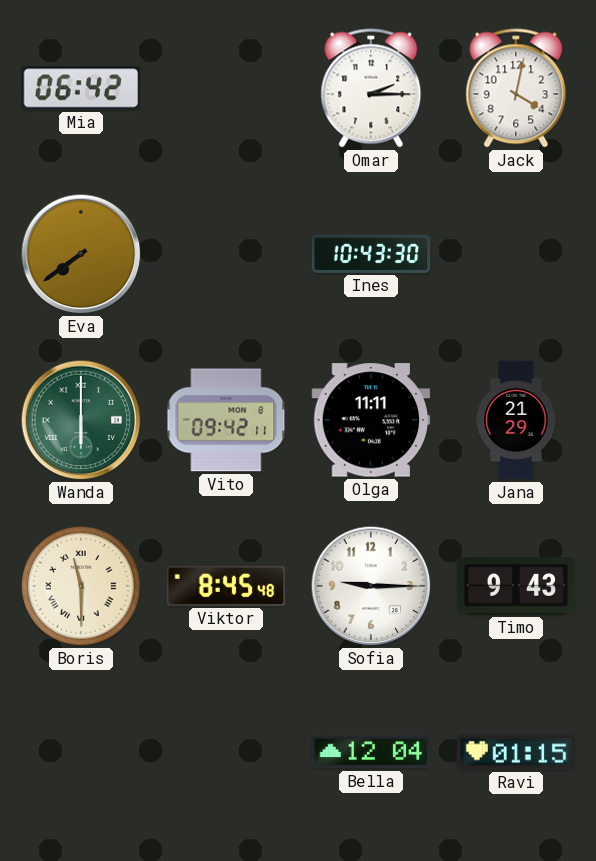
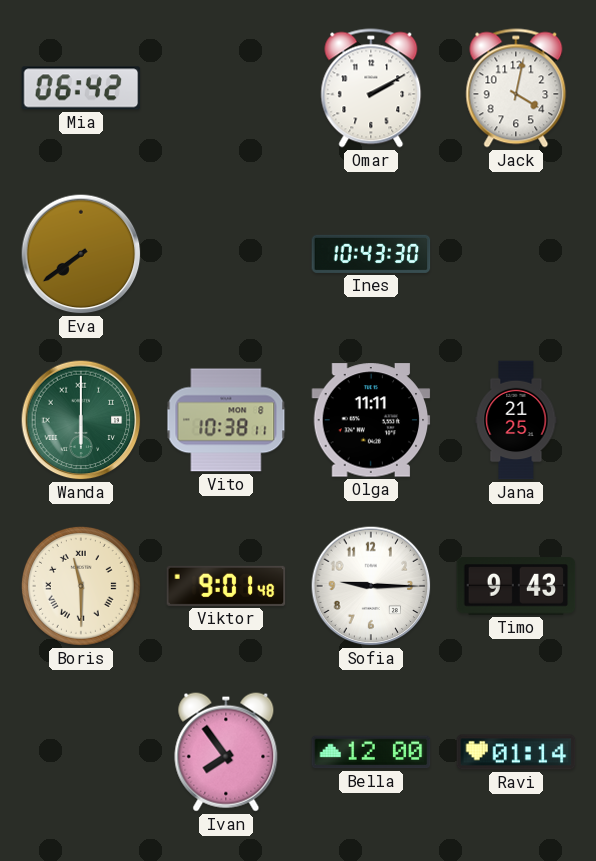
Omar: 2:15 -> 2:10 (371, 88)
Vito: 09:42 -> 10:38 (226, 420)
Jana: 21:29 -> 21:25 (516, 420)
Viktor: 8:45 -> 9:01 (226, 586)
Ivan: none -> 7:54 (226, 752)
Bella: 12:04 -> 12:00 (371, 752)
Ravi: 01:15 -> 01:14 (516, 752)
